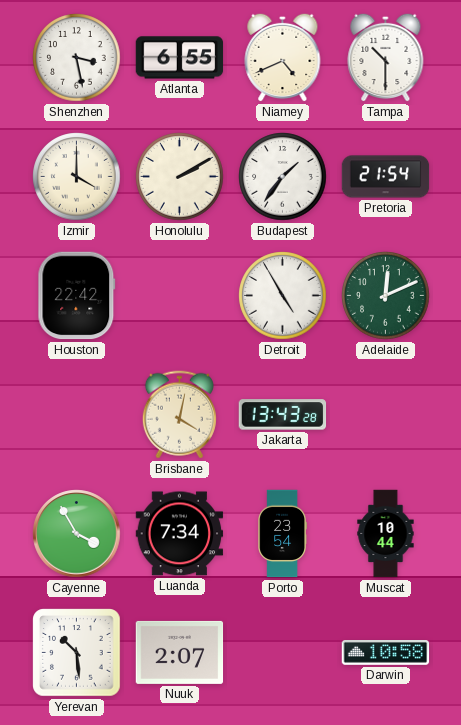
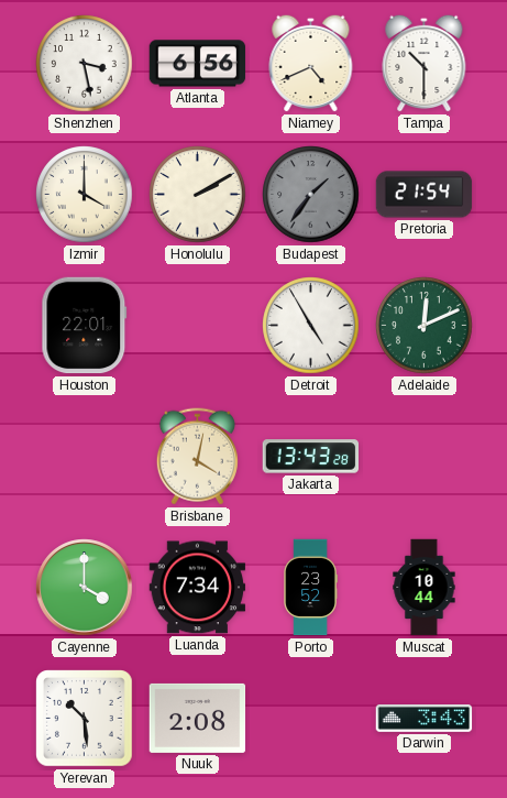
Atlanta: 6:55 -> 6:56 (198, 64)
Budapest dial: white -> grey (311, 195)
Houston: 22:42 -> 22:01 (85, 326)
Cayenne: 3:55 -> 4:00 (85, 588)
Porto: 23:54 -> 23:52 (310, 588)
Nuuk: 2:07 -> 2:08 (198, 718)
Darwin: 10:58 -> 3:43 (425, 719)
